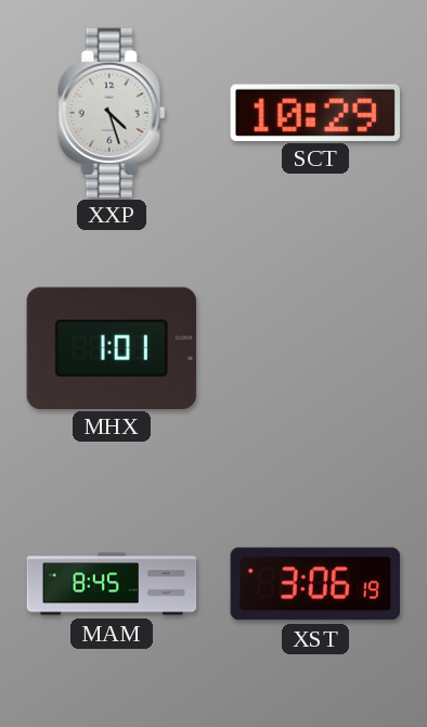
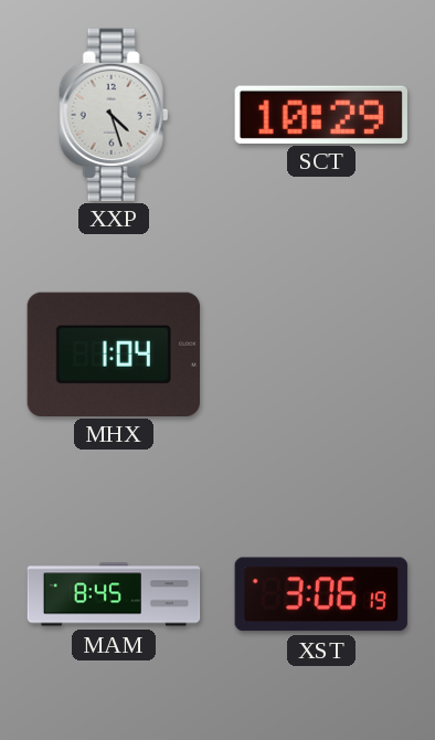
MHX: 1:01 -> 1:04 (114, 353)
